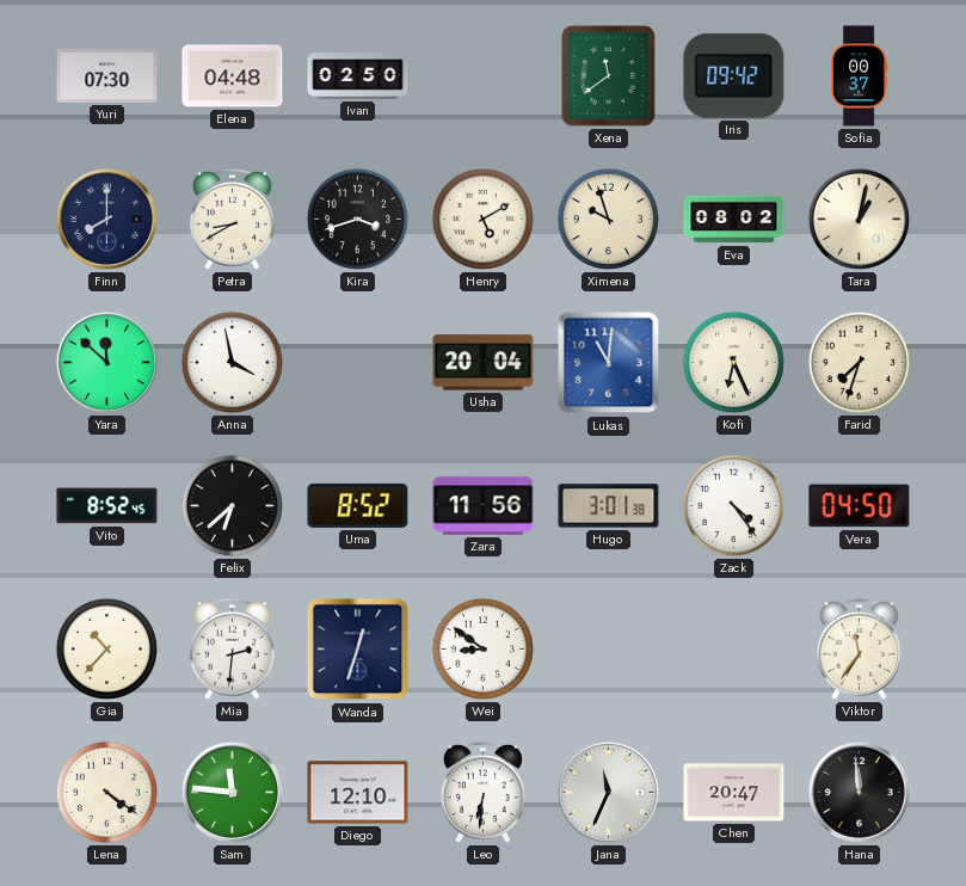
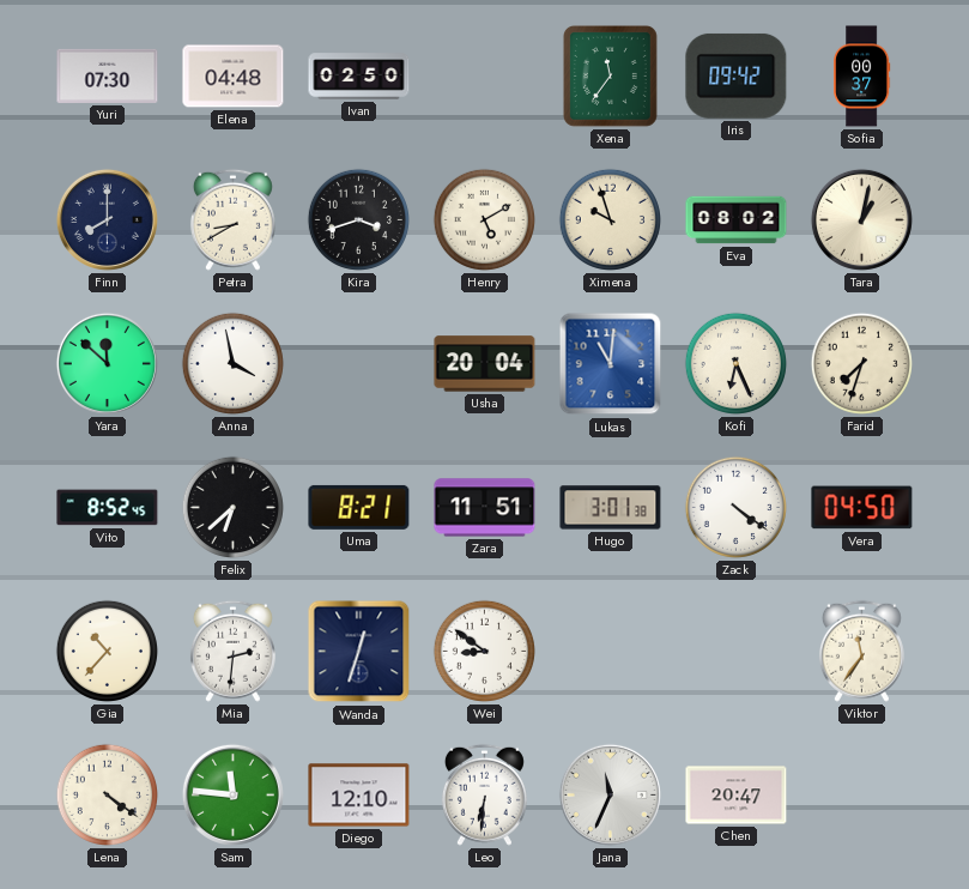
Xena: 11:39 -> 11:36 (610, 77)
Uma: 8:52 -> 8:21 (359, 507)
Zara: 11:56 -> 11:51 (485, 508)
Zack: 4:24 -> 4:21 (735, 507)
Hana: 11:59 -> none (859, 792)
